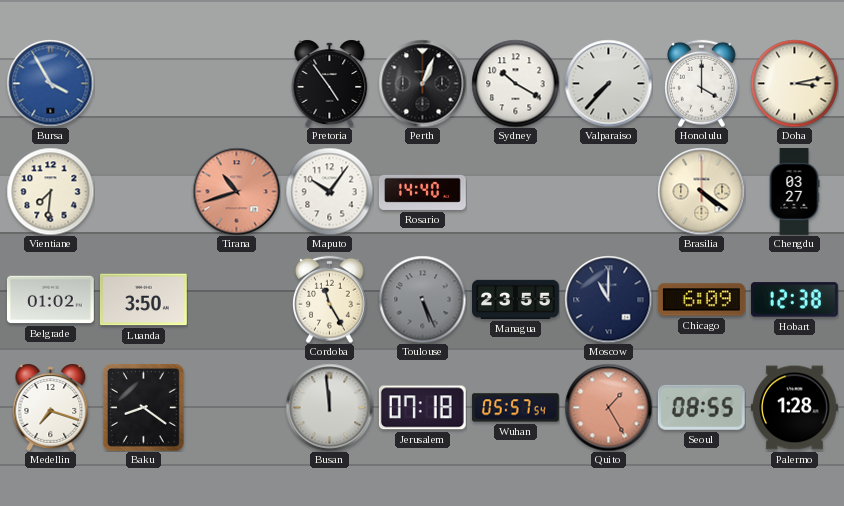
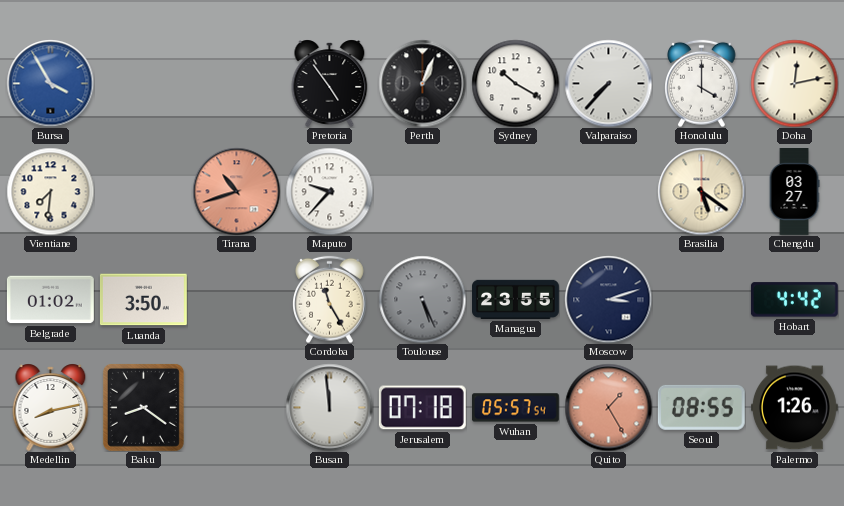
Doha: 3:13 -> 12:13 (794, 83)
Maputo: 10:06 -> 9:37 (329, 191)
Rosario: 14:40 -> none (422, 191)
Brasilia: 4:21 -> 5:21 (701, 191)
Moscow: 11:00 -> 3:12 (608, 299)
Chicago: 6:09 -> none (701, 300)
Hobart: 12:38 -> 4:42 (794, 300)
Medellin: 7:18 -> 8:13 (51, 407)
Palermo: 1:28 -> 1:26 (794, 408)
